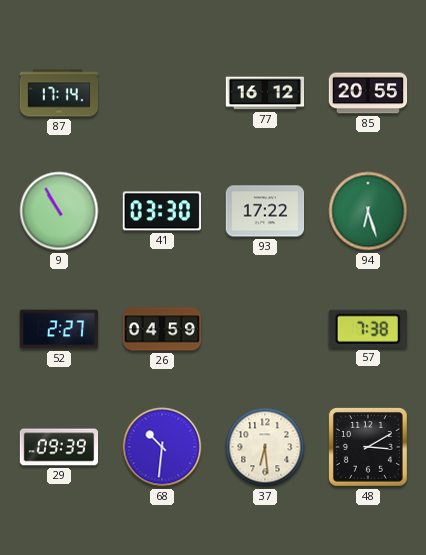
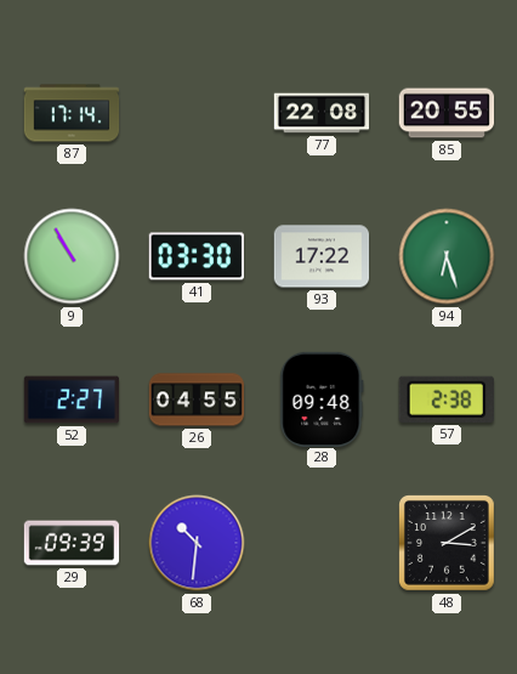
77: 16:12 -> 22:08 (322, 113)
26: 04:59 -> 04:55 (197, 400)
28: none -> 09:48 (322, 398)
57: 7:38 -> 2:38 (447, 400)
37: 6:29 -> none (265, 447)
